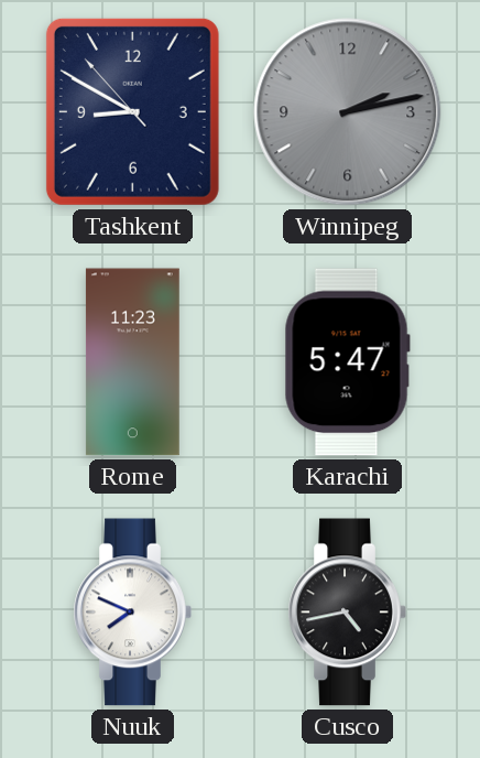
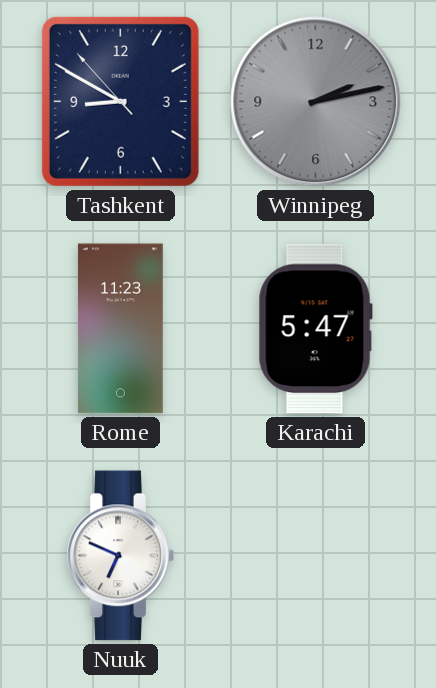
Nuuk: 7:49 -> 6:49 (120, 556)
Cusco: 4:43 -> none (347, 613)
